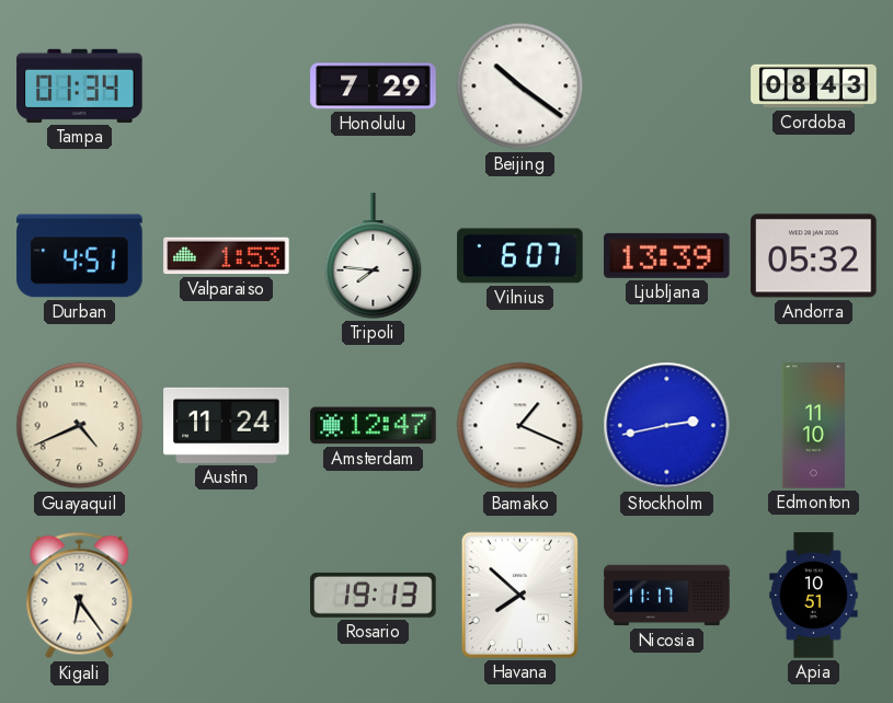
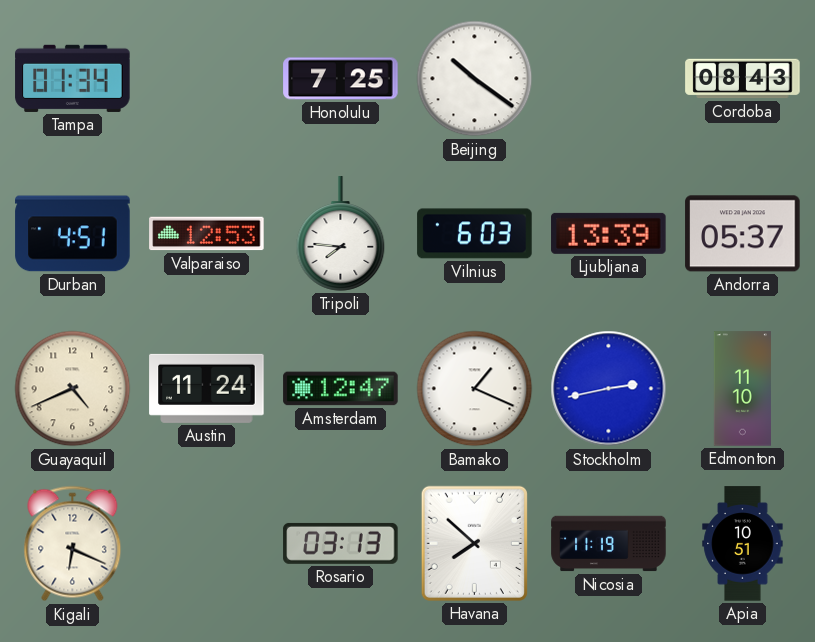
Honolulu: 7:29 -> 7:25 (341, 79)
Valparaiso: 1:53 -> 12:53 (207, 234)
Vilnius: 6:07 -> 6:03 (475, 234)
Andorra: 05:32 -> 05:37 (743, 234)
Kigali: 6:24 -> 6:19 (73, 544)
Rosario: 19:13 -> 03:13 (341, 543)
Nicosia: 11:17 -> 11:19 (609, 544)
